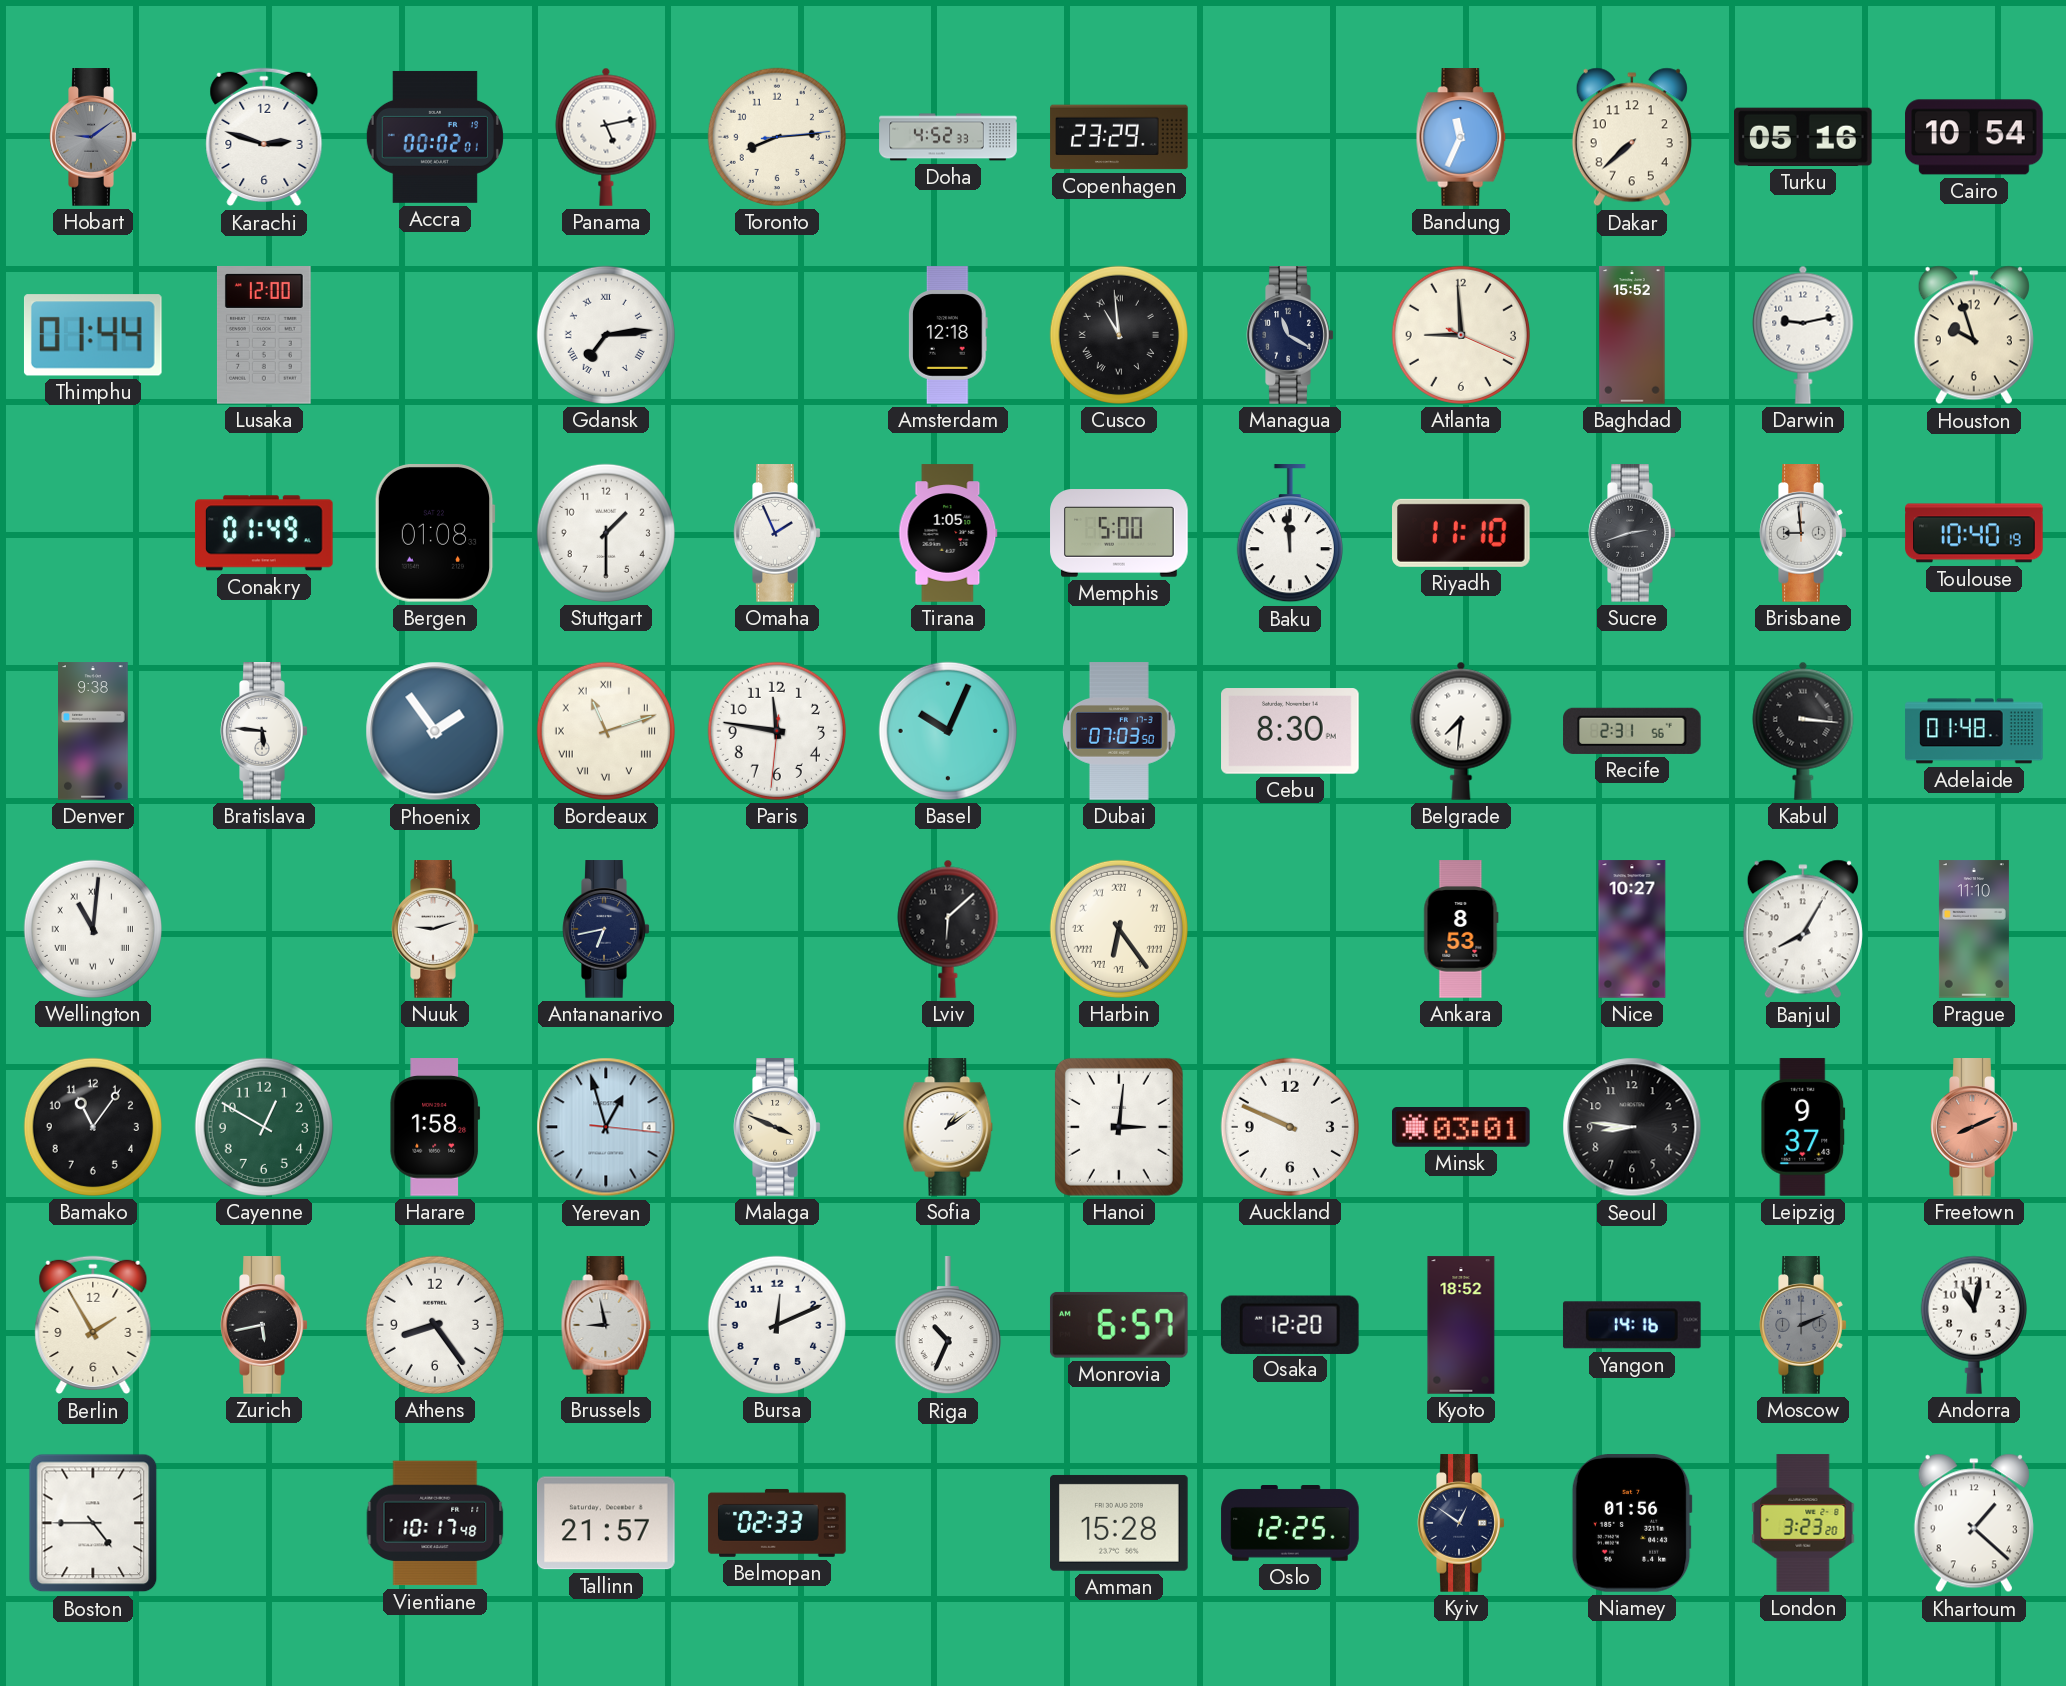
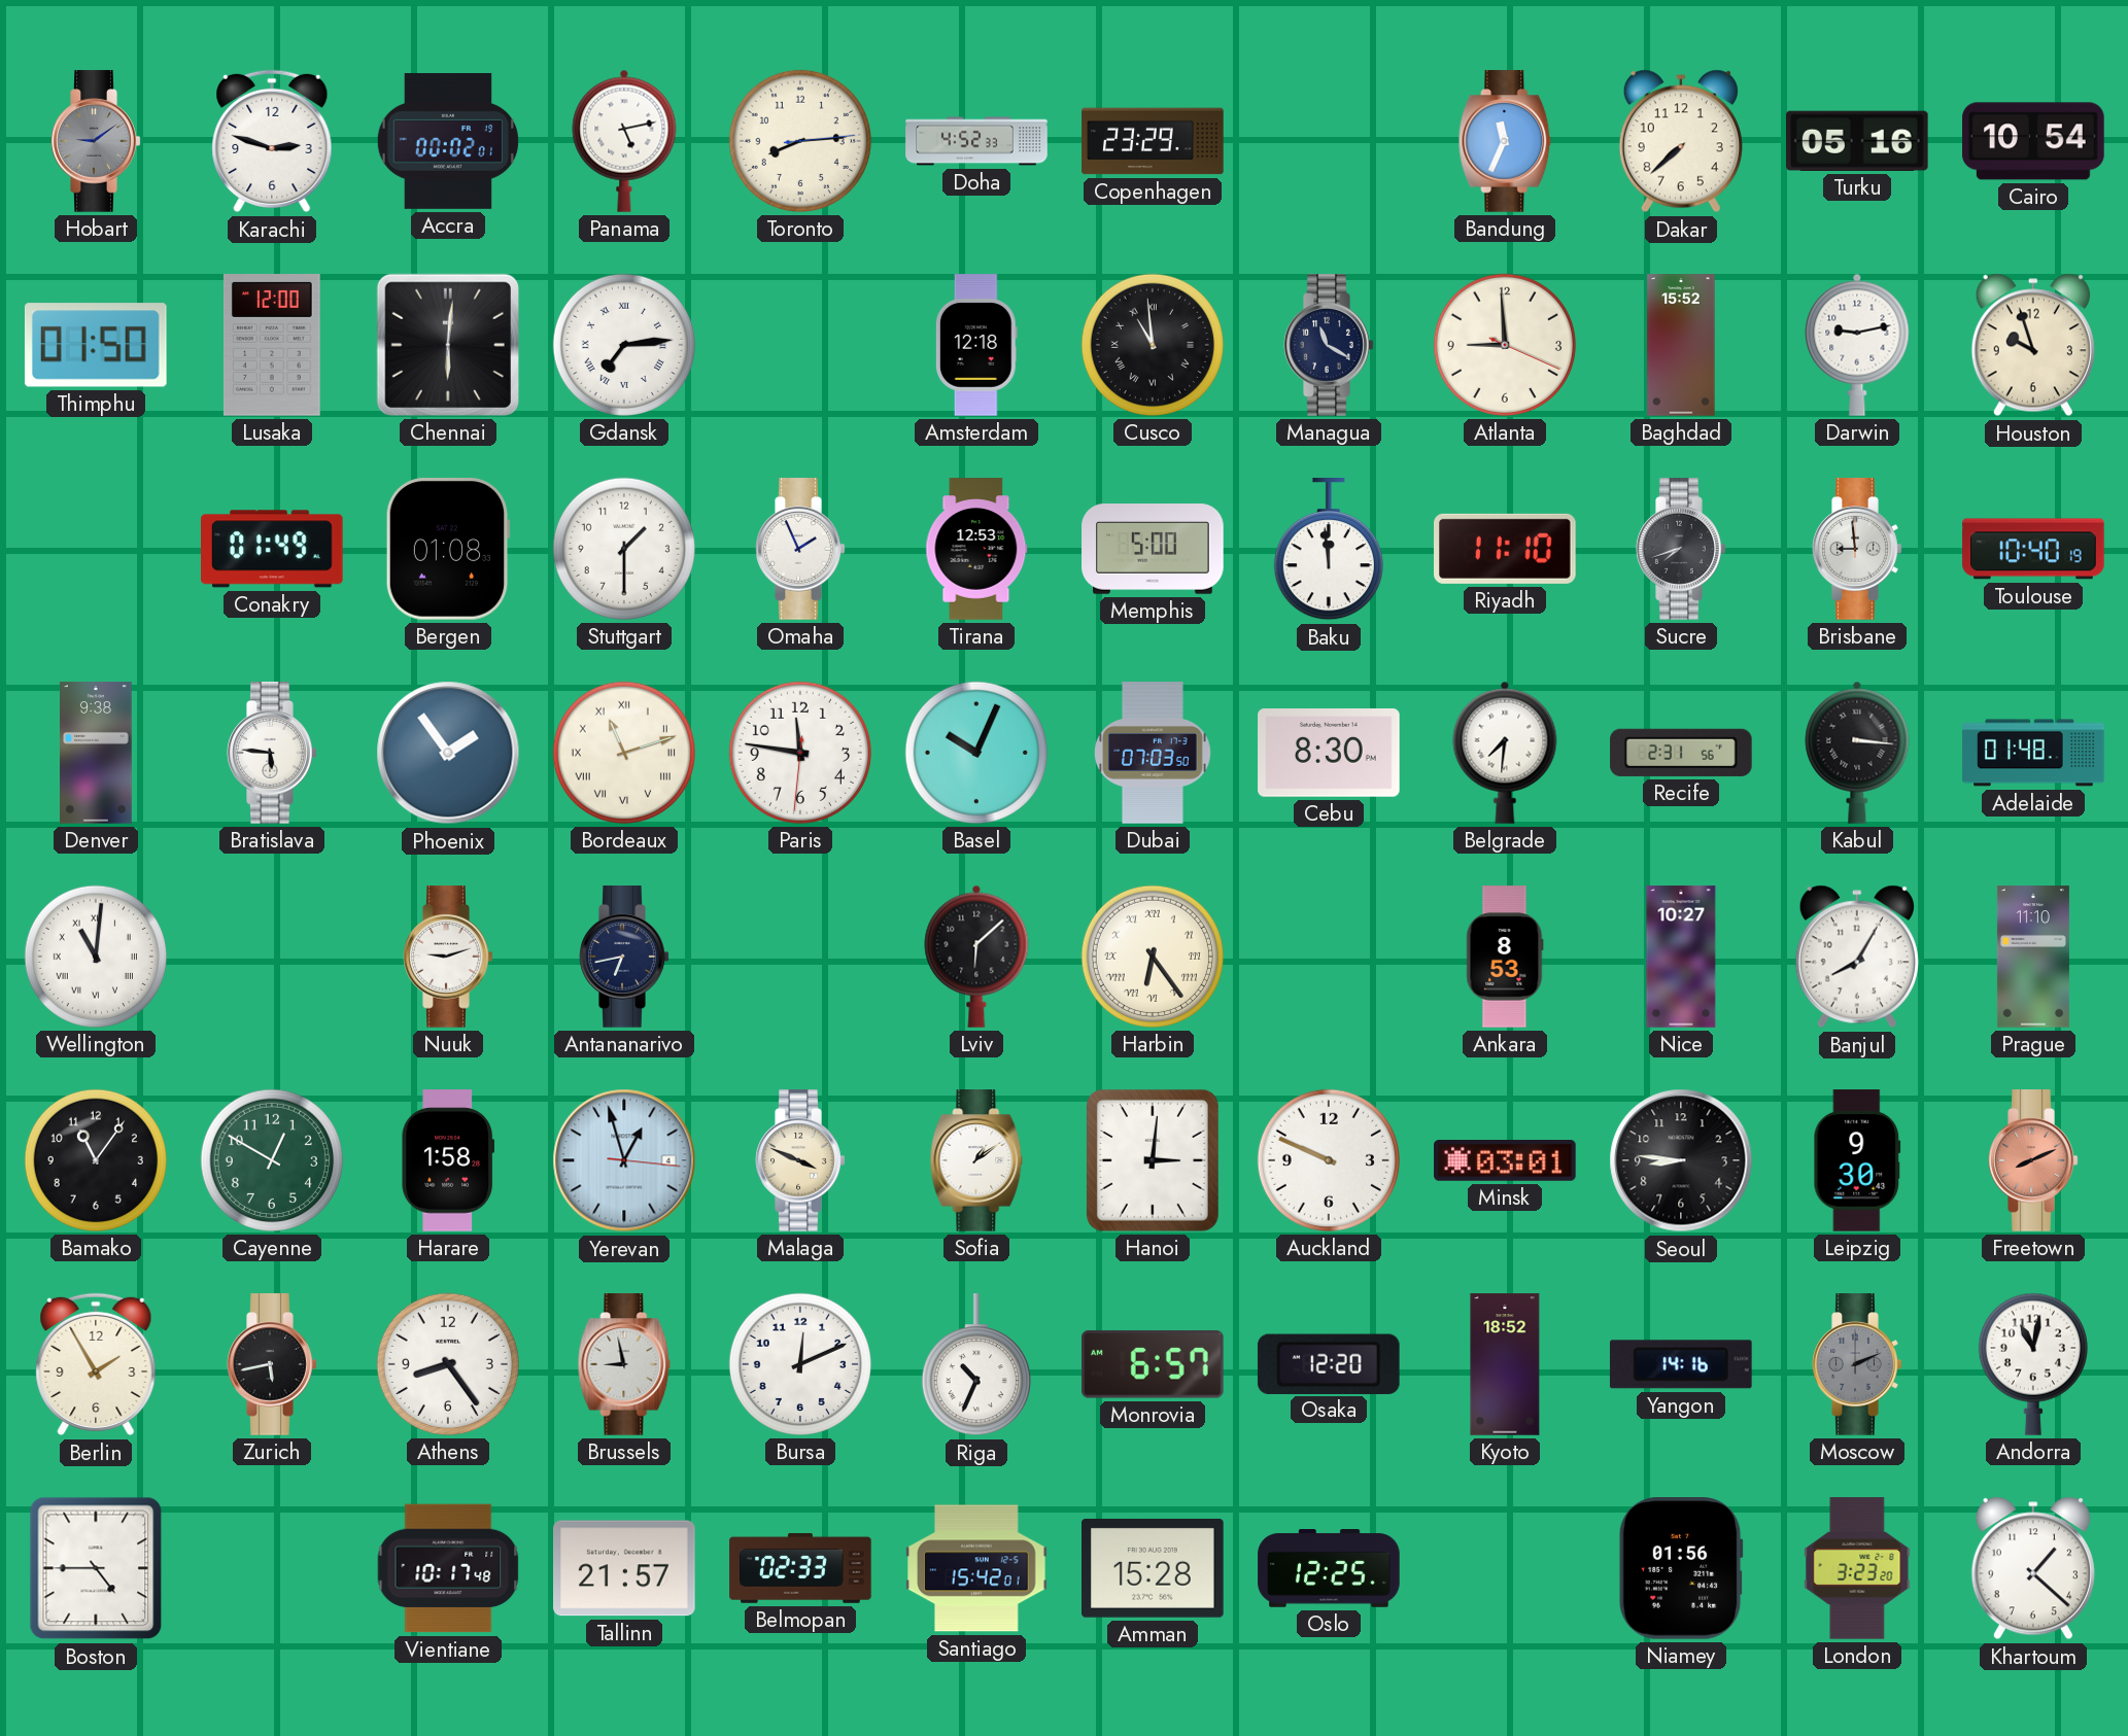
Thimphu: 01:44 -> 01:50 (96, 345)
Chennai: none -> 6:01 (448, 345)
Tirana: 1:05 -> 12:53 (976, 549)
Sucre: 2:42 -> 7:42 (1681, 549)
Leipzig: 9:37 -> 9:30 (1857, 1160)
Santiago: none -> 15:42 (976, 1568)
Kyiv: 12:51 -> none (1461, 1523)
